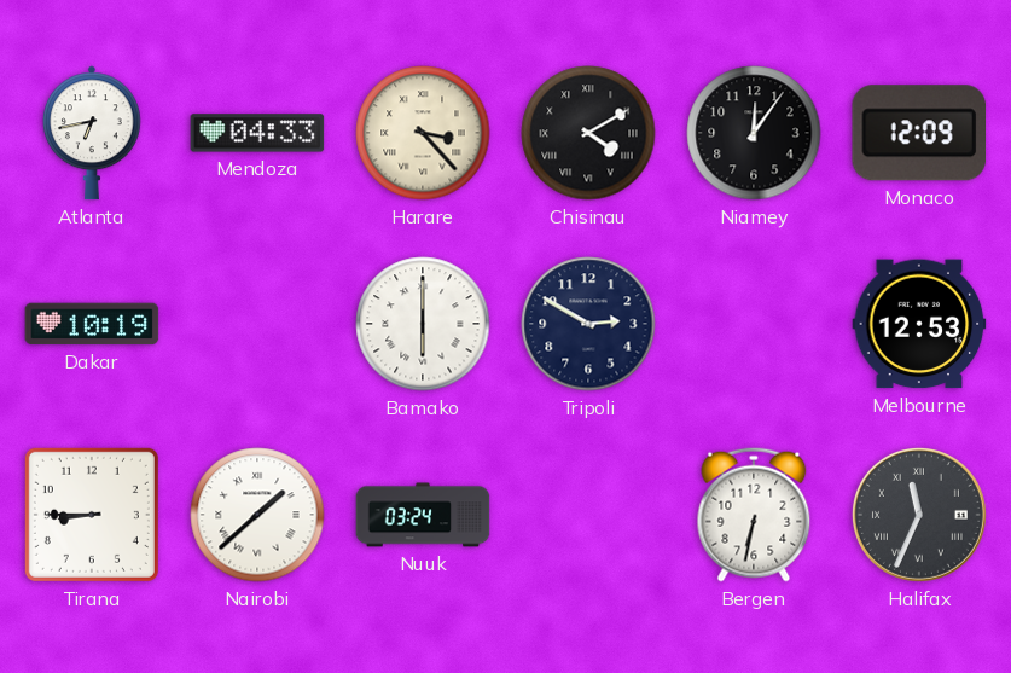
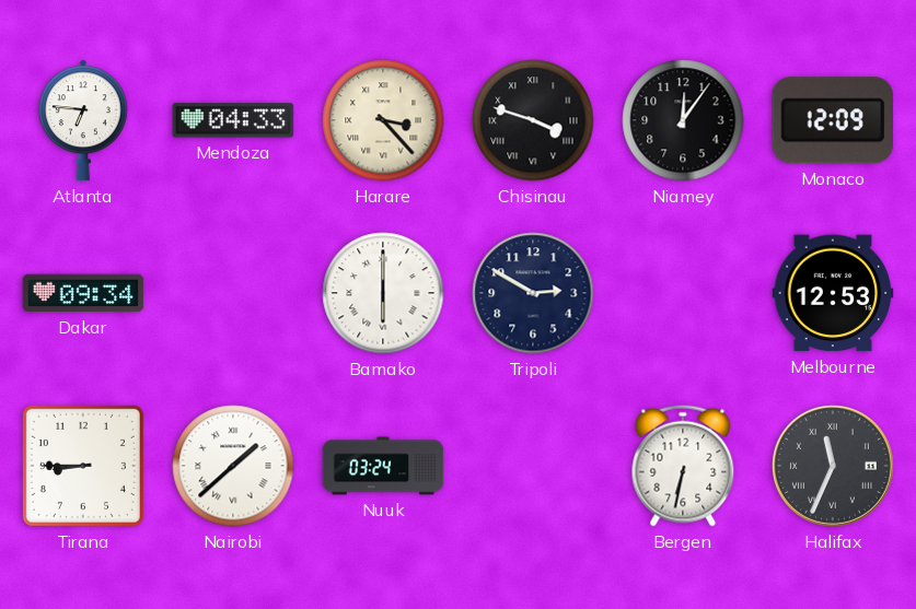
Atlanta: 6:43 -> 6:46 (83, 120)
Chisinau: 4:10 -> 3:48 (533, 120)
Dakar: 10:19 -> 09:34 (83, 293)
